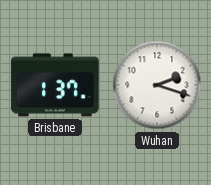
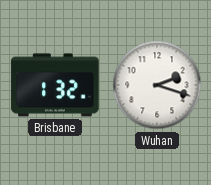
Brisbane: 1:37 -> 1:32 (55, 85)
